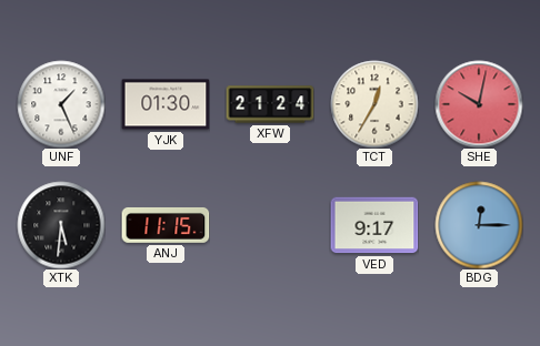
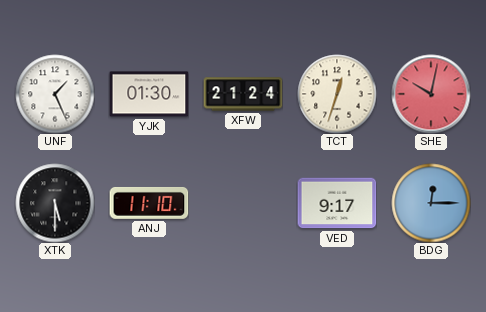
TCT: 12:35 -> 12:33 (337, 94)
XTK: 5:31 -> 5:30 (55, 203)
ANJ: 11:15 -> 11:10 (149, 203)
